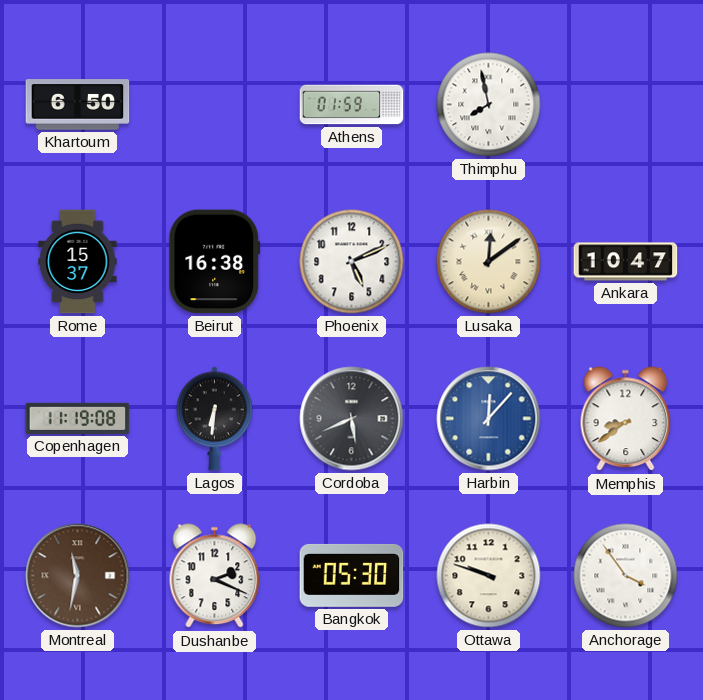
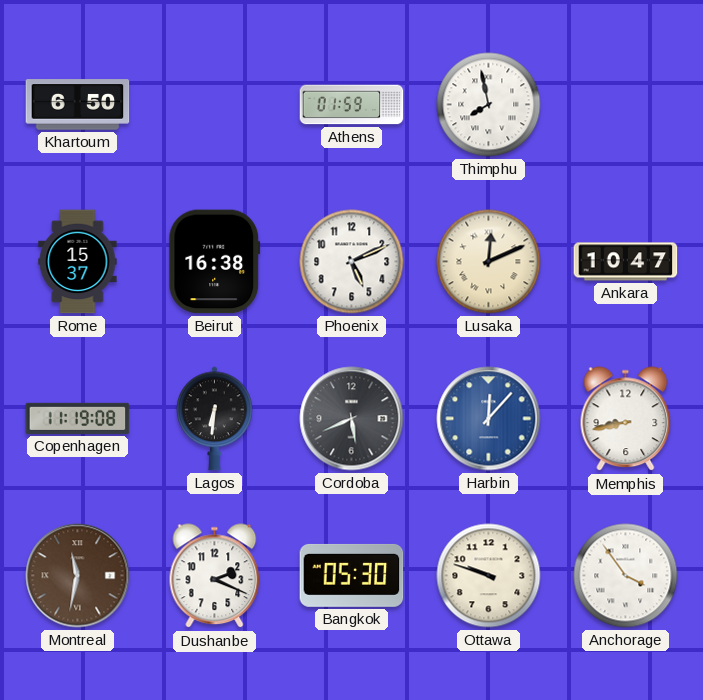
Lusaka: 12:09 -> 12:11 (489, 262)
Memphis: 8:39 -> 8:43 (626, 419)
